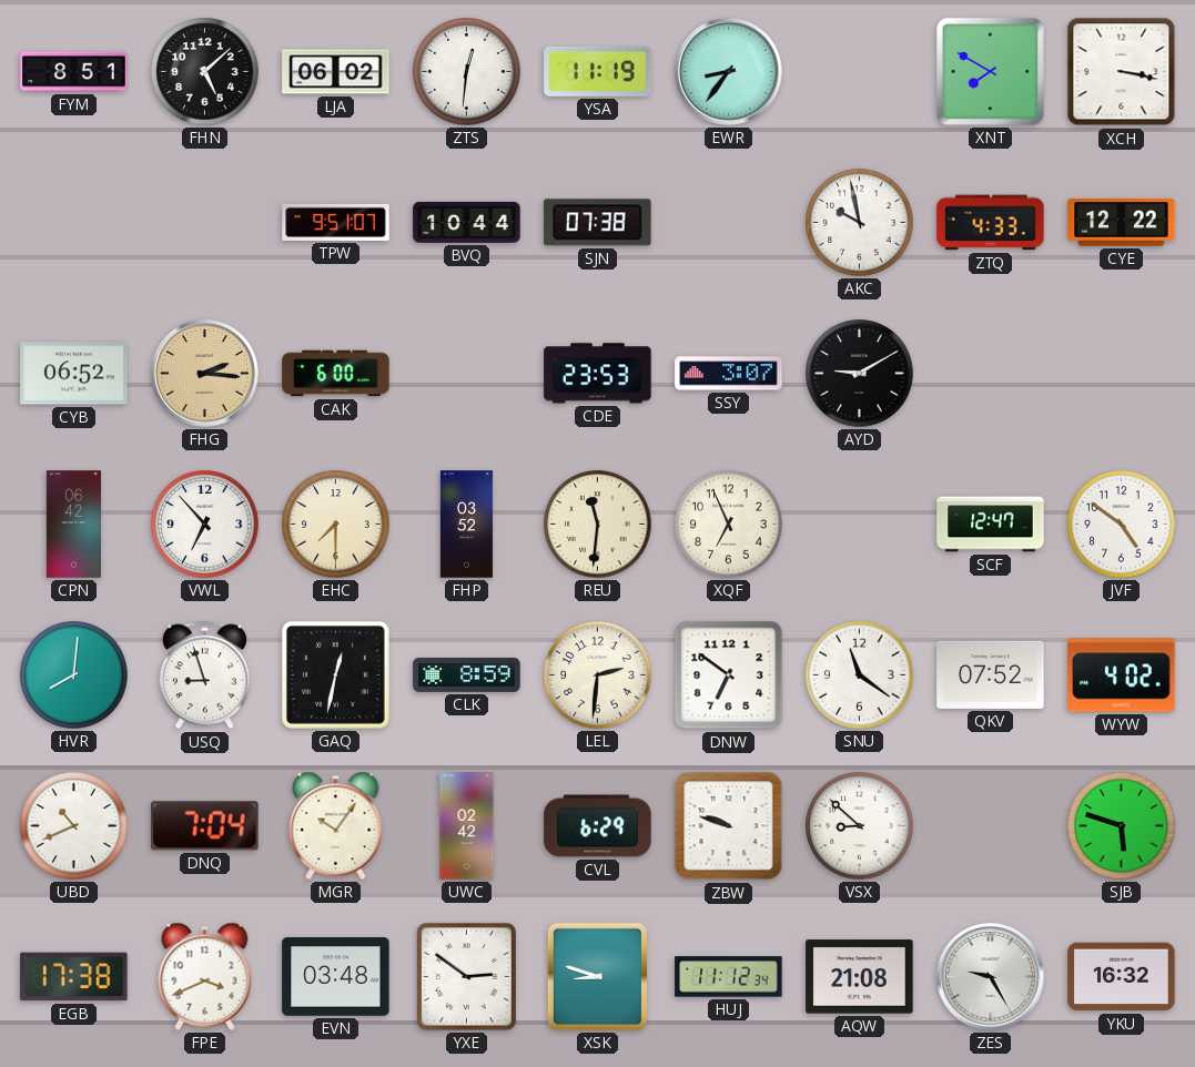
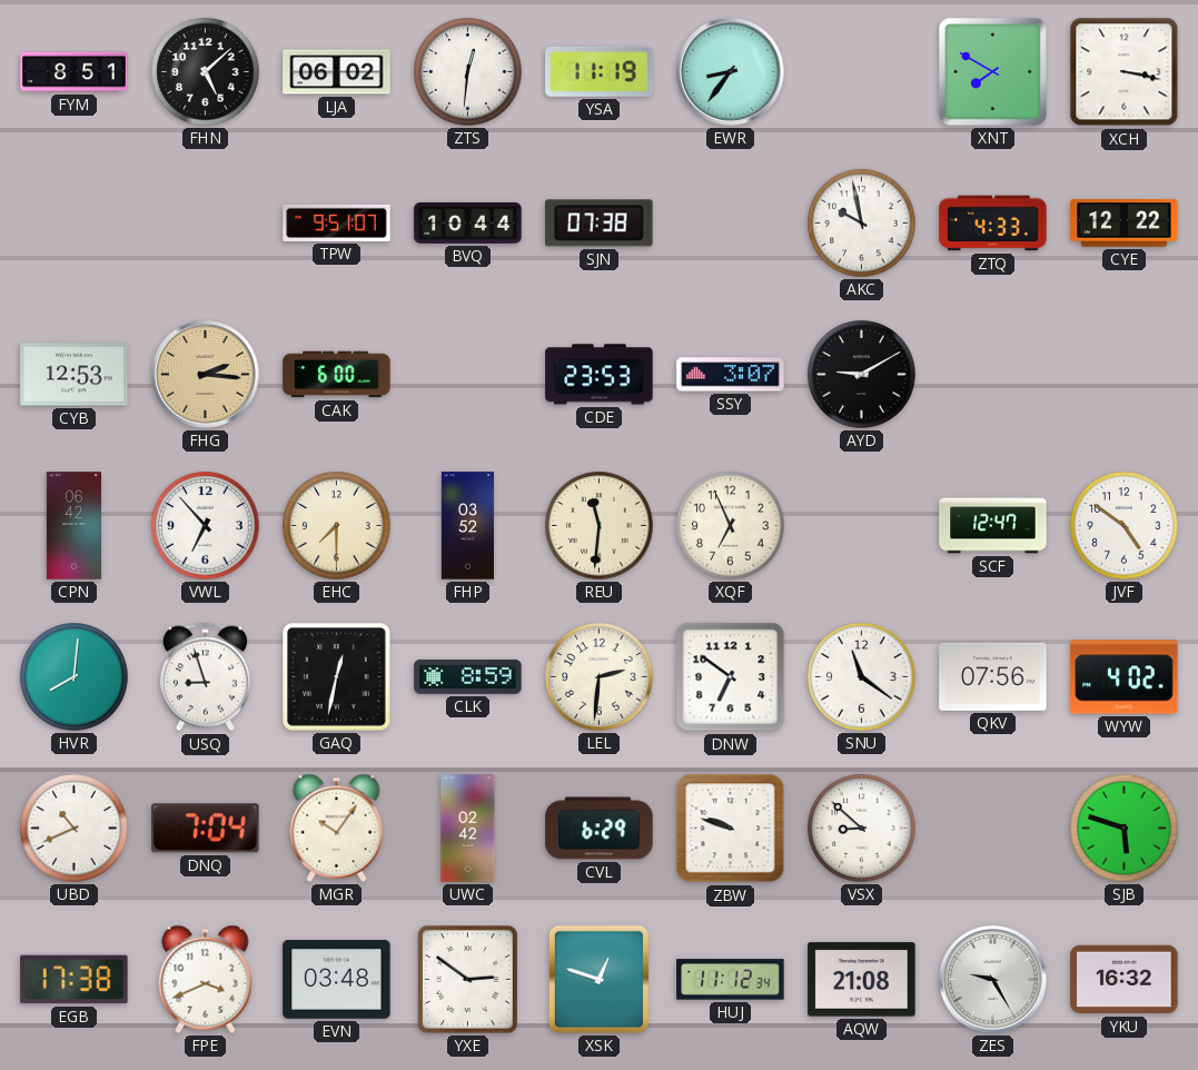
CYB: 06:52 -> 12:53 (75, 375)
QKV: 07:52 -> 07:56 (993, 676)
XSK: 8:48 -> 12:48 (598, 979)
